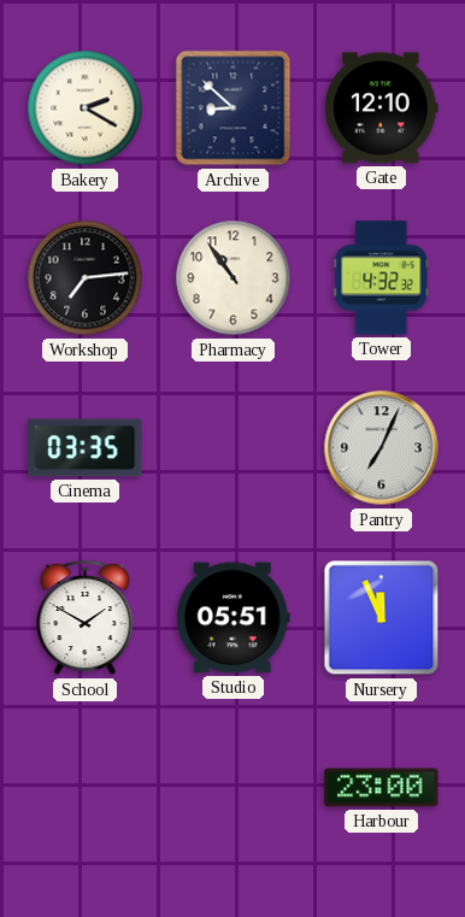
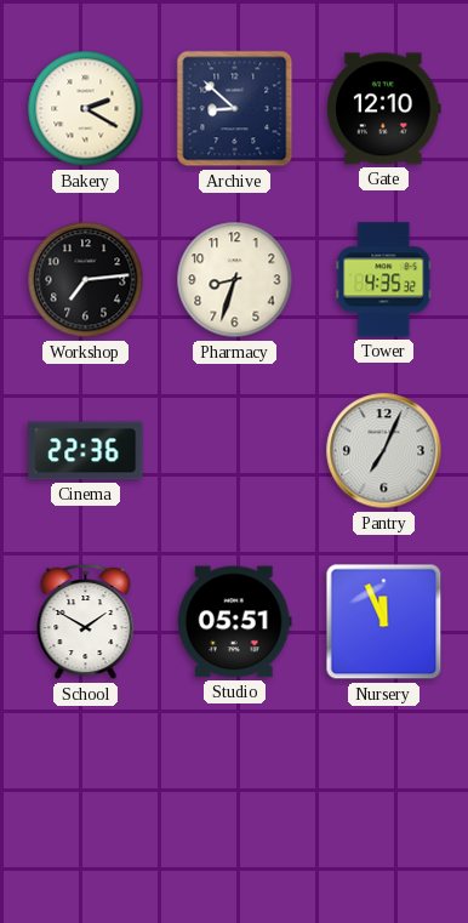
Pharmacy: 10:54 -> 8:33 (235, 280)
Tower: 4:32 -> 4:35 (384, 280)
Cinema: 03:35 -> 22:36 (86, 451)
Harbour: 23:00 -> none (382, 788)
